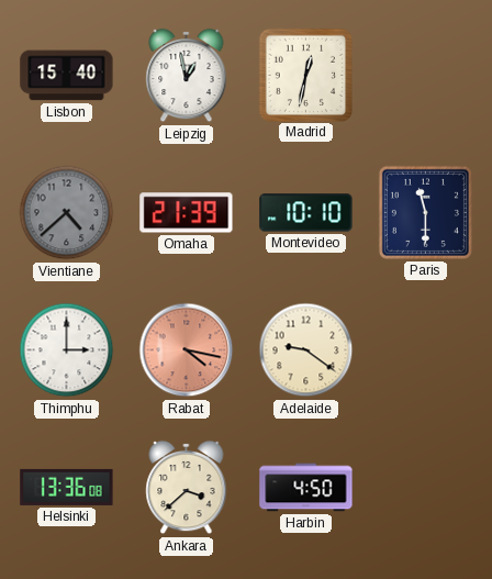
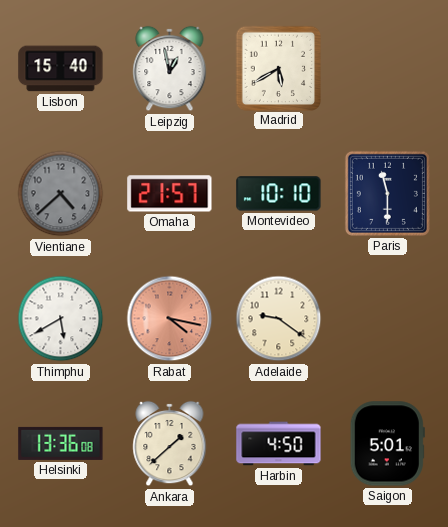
Madrid: 12:32 -> 5:40 (278, 68)
Omaha: 21:39 -> 21:57 (170, 194)
Thimphu: 3:00 -> 5:40 (61, 319)
Ankara: 3:38 -> 1:38 (170, 444)
Saigon: none -> 5:01 (387, 444)
